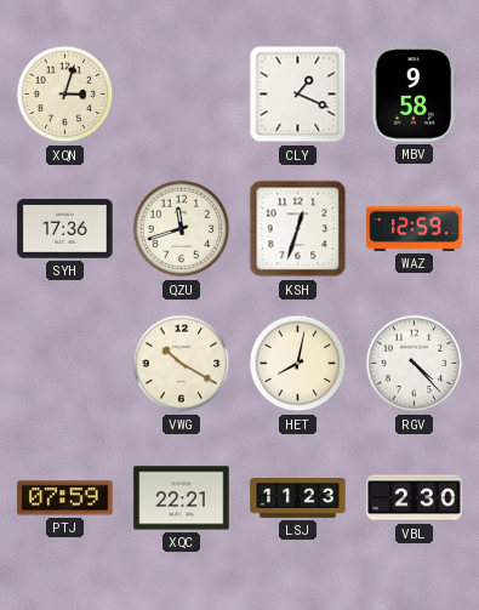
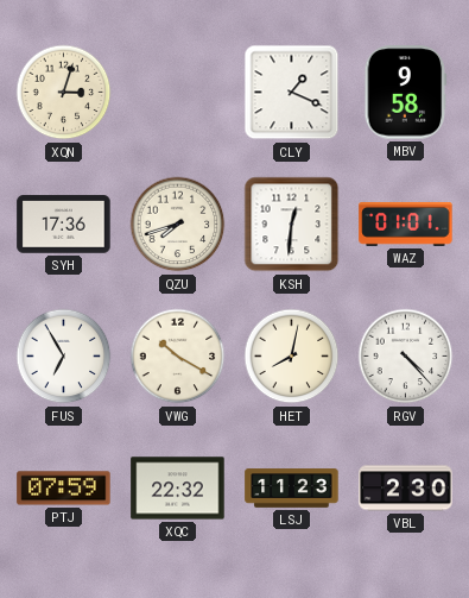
QZU: 11:42 -> 7:42 (178, 225)
KSH: 12:33 -> 12:31 (292, 225)
WAZ: 12:59 -> 01:01 (406, 224)
FUS: none -> 6:55 (64, 357)
XQC: 22:21 -> 22:32 (178, 489)
